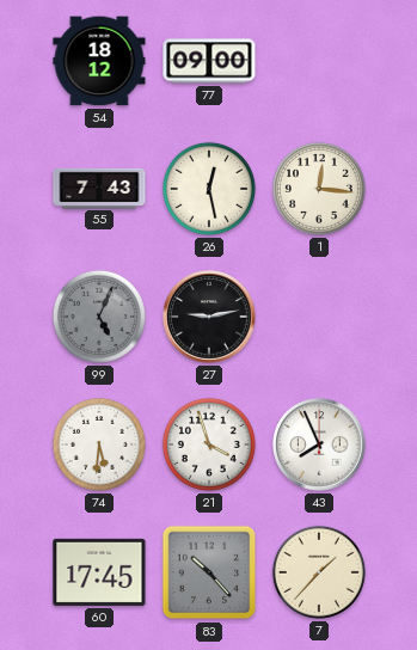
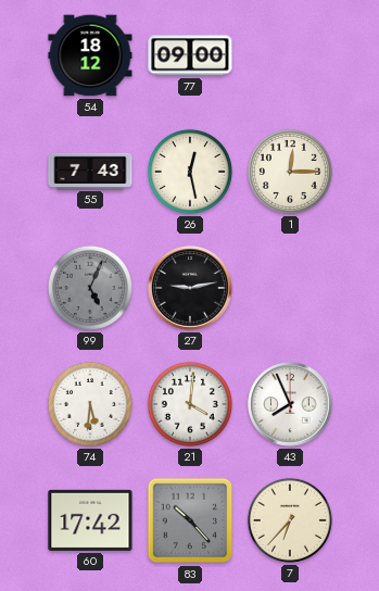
1: 12:16 -> 12:15 (290, 172)
21: 3:57 -> 4:01 (190, 404)
60: 17:45 -> 17:42 (90, 520)
7: 1:37 -> 6:37 (290, 520)
